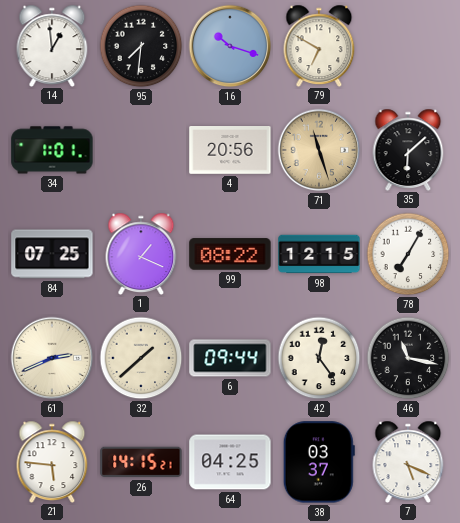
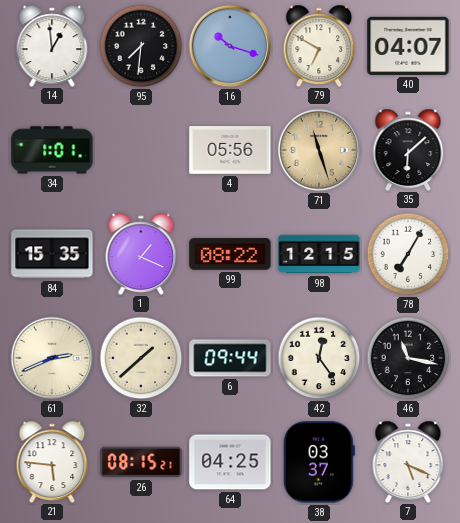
40: none -> 04:07 (408, 46)
4: 20:56 -> 05:56 (230, 150)
84: 07:25 -> 15:35 (52, 254)
26: 14:15 -> 08:15 (141, 462)
